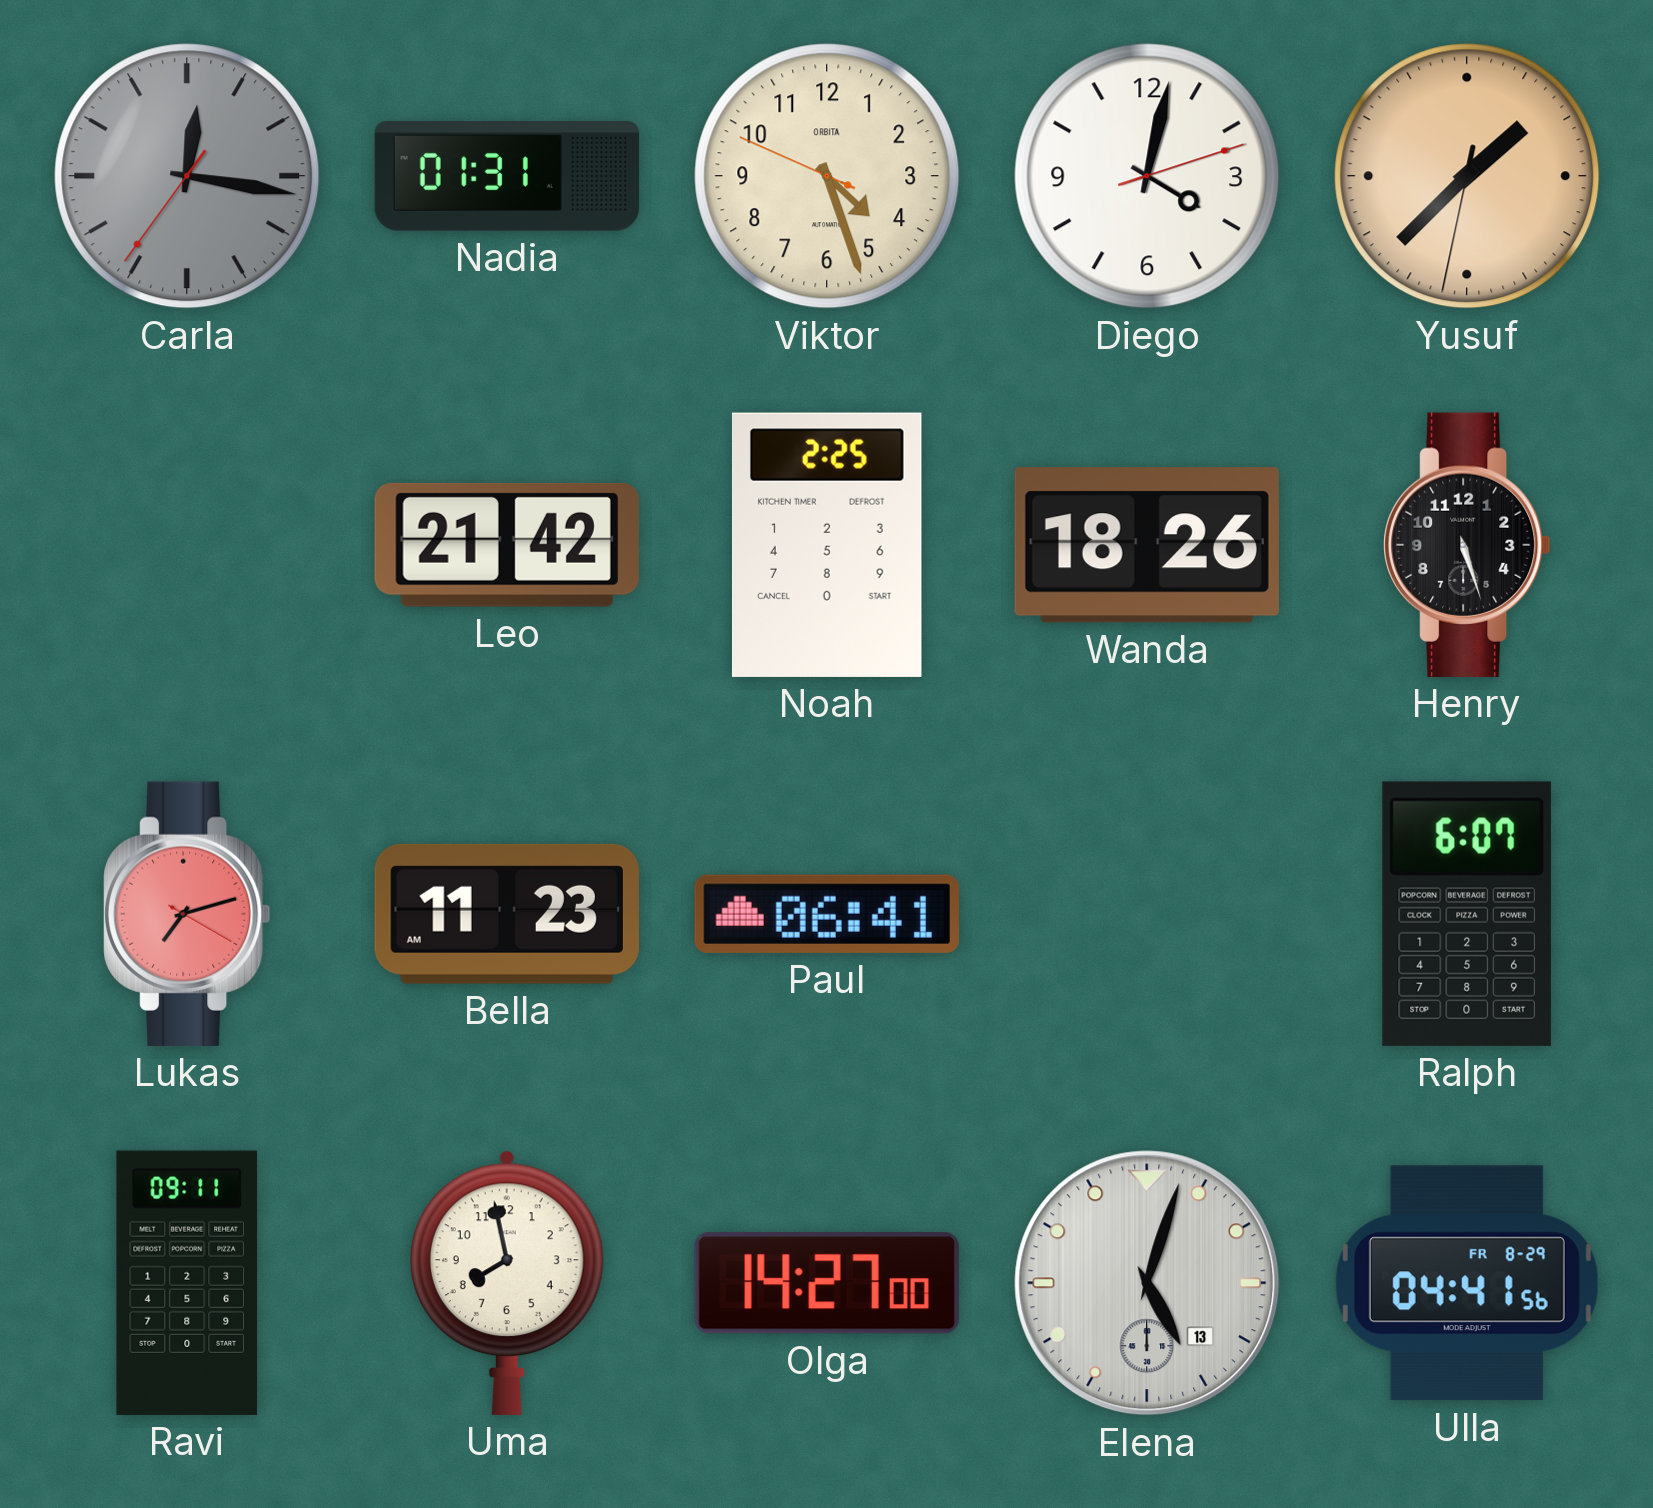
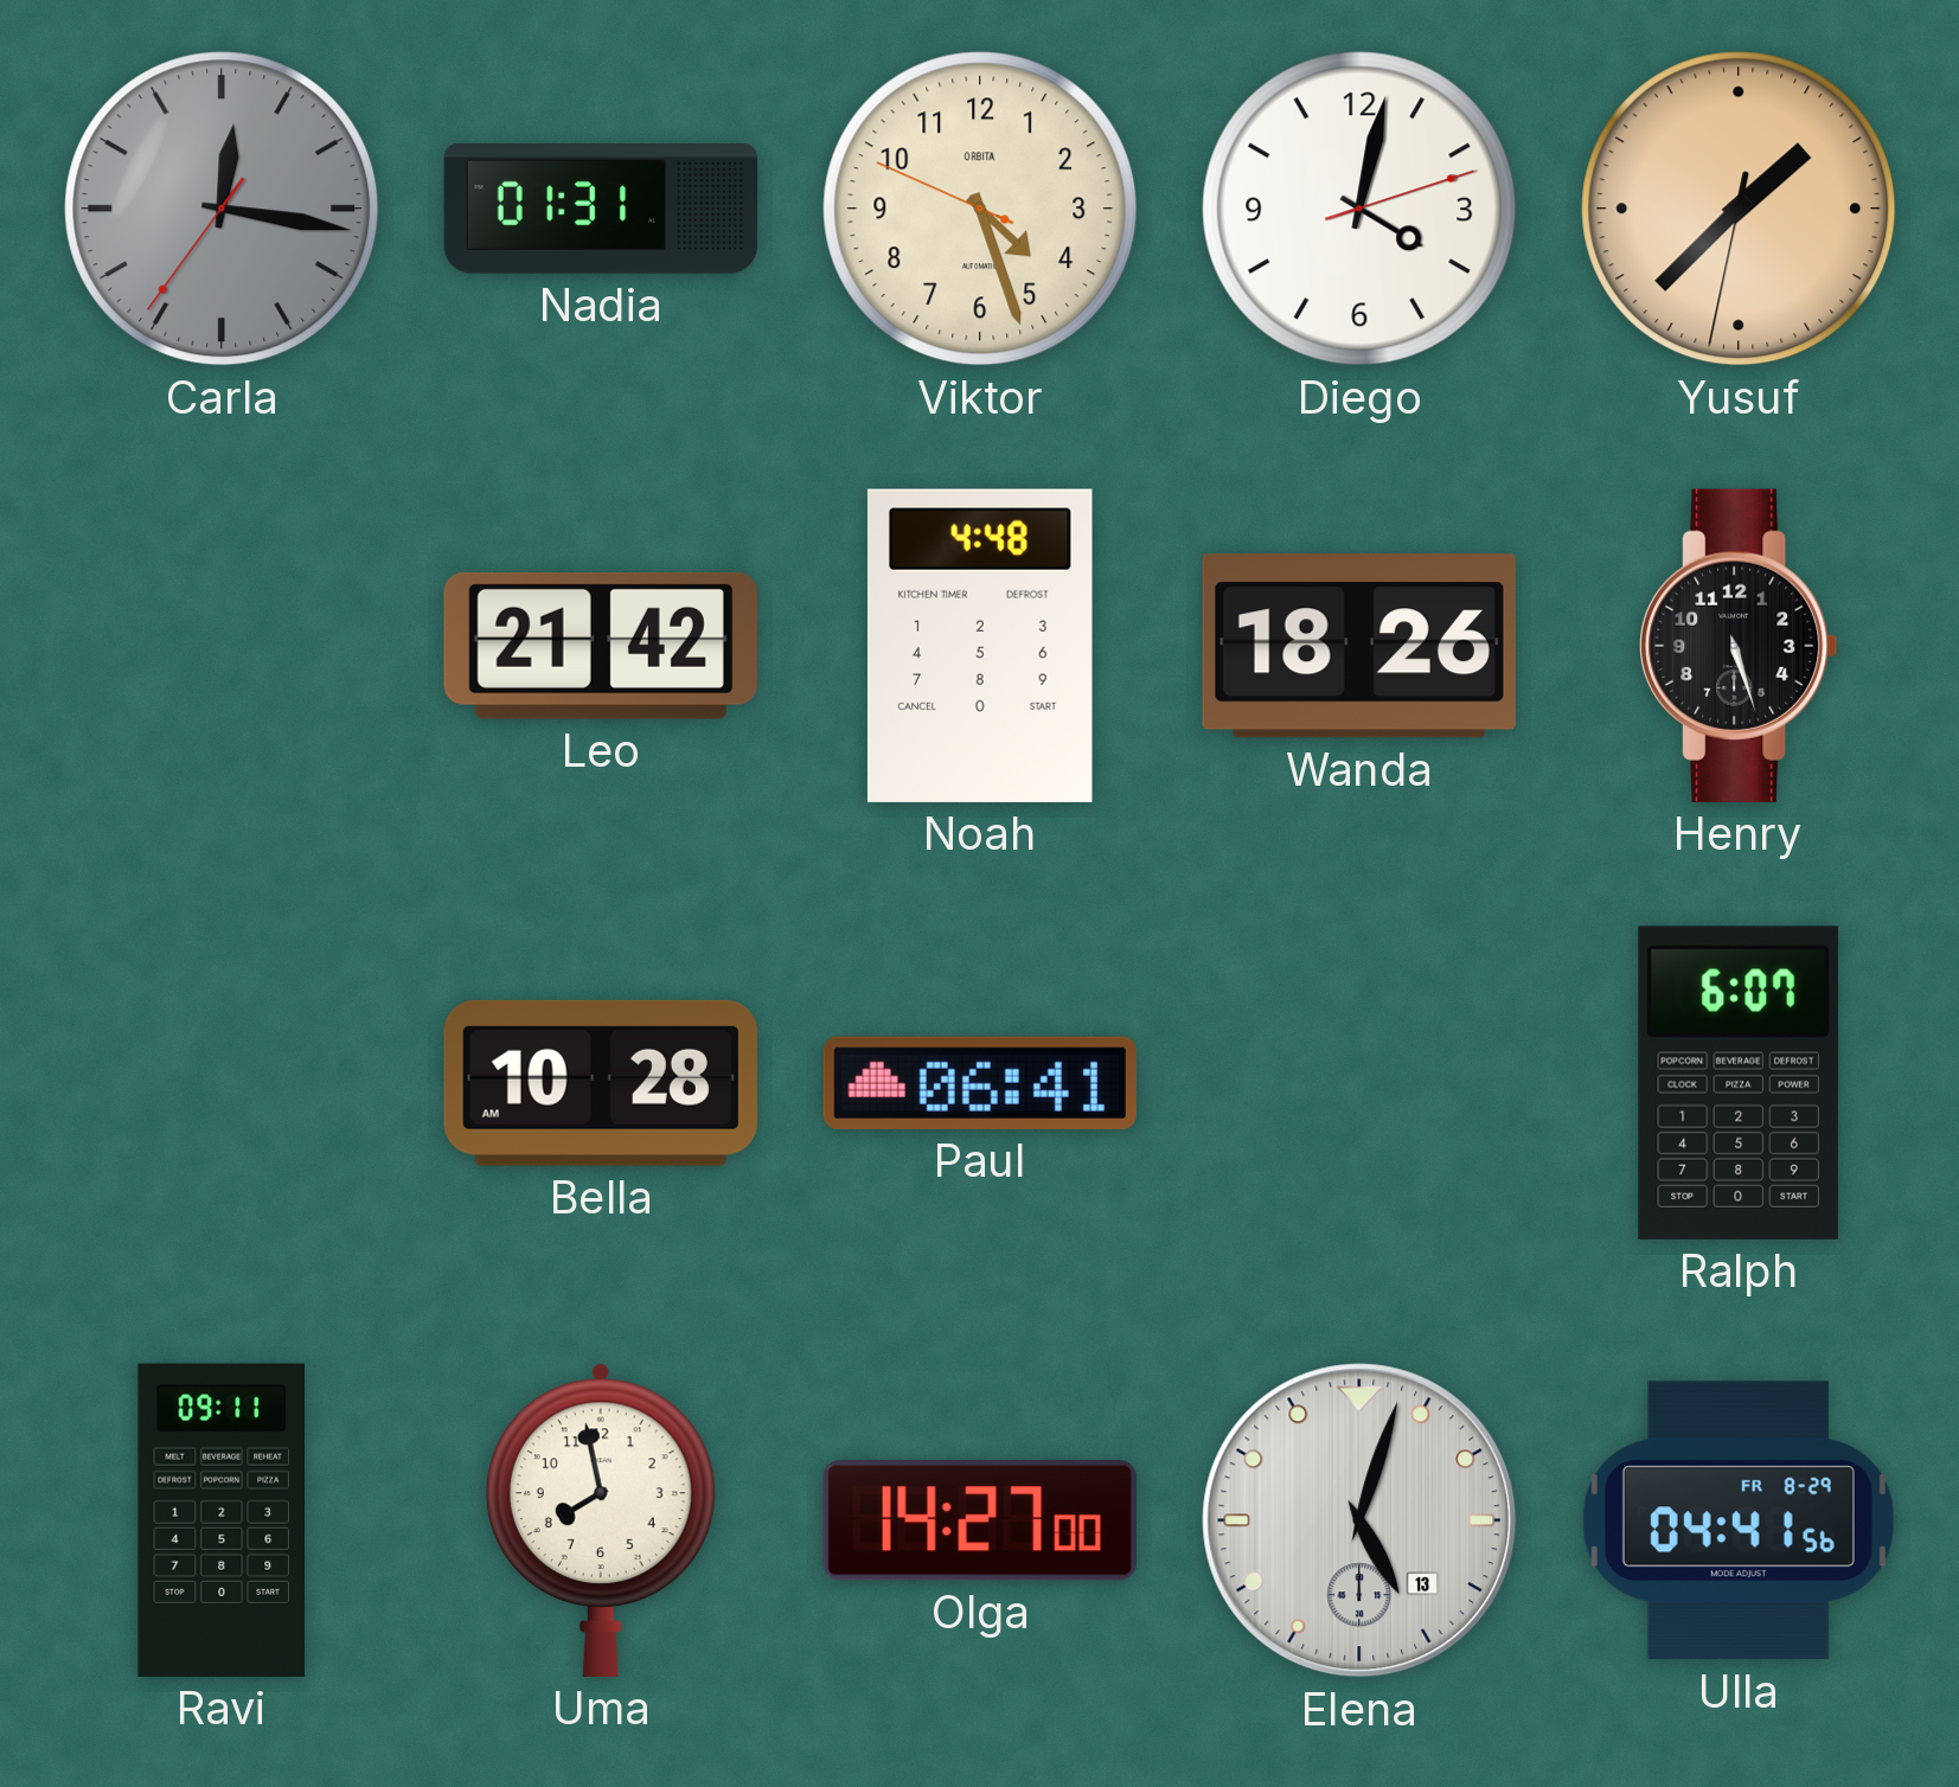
Noah: 2:25 -> 4:48 (980, 646)
Lukas: 7:12 -> none (188, 914)
Bella: 11:23 -> 10:28 (601, 1083)
